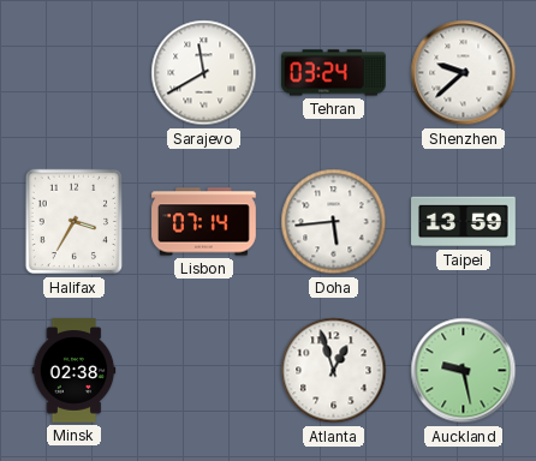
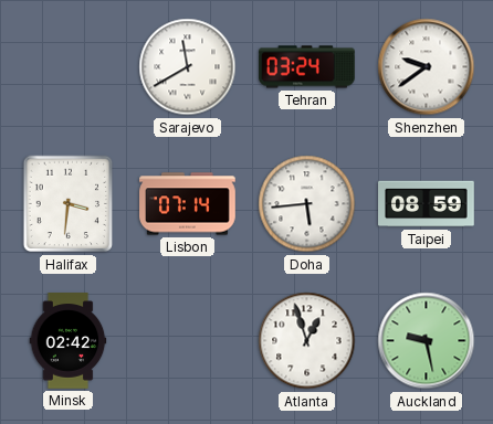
Shenzhen: 9:38 -> 9:39 (427, 67)
Halifax: 3:35 -> 3:31 (69, 204)
Taipei: 13:59 -> 08:59 (427, 204)
Minsk: 02:38 -> 02:42 (69, 341)
